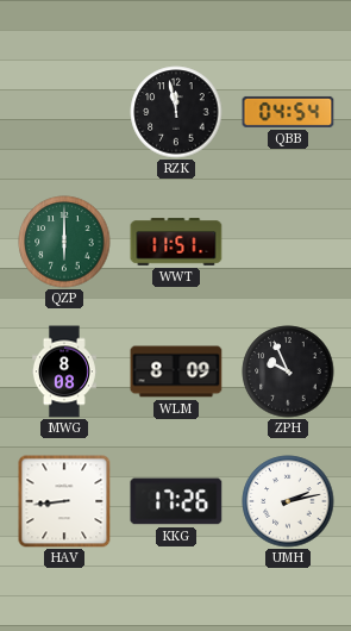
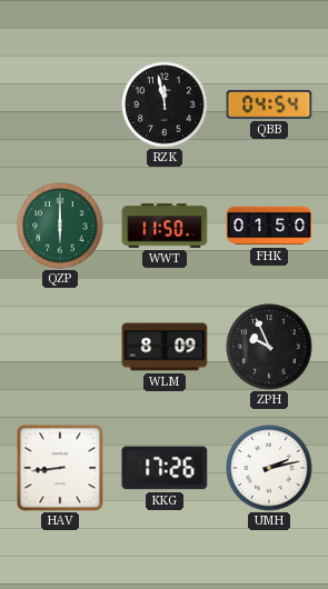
WWT: 11:51 -> 11:50 (165, 226)
FHK: none -> 01:50 (269, 226)
MWG: 8:08 -> none (64, 371)
